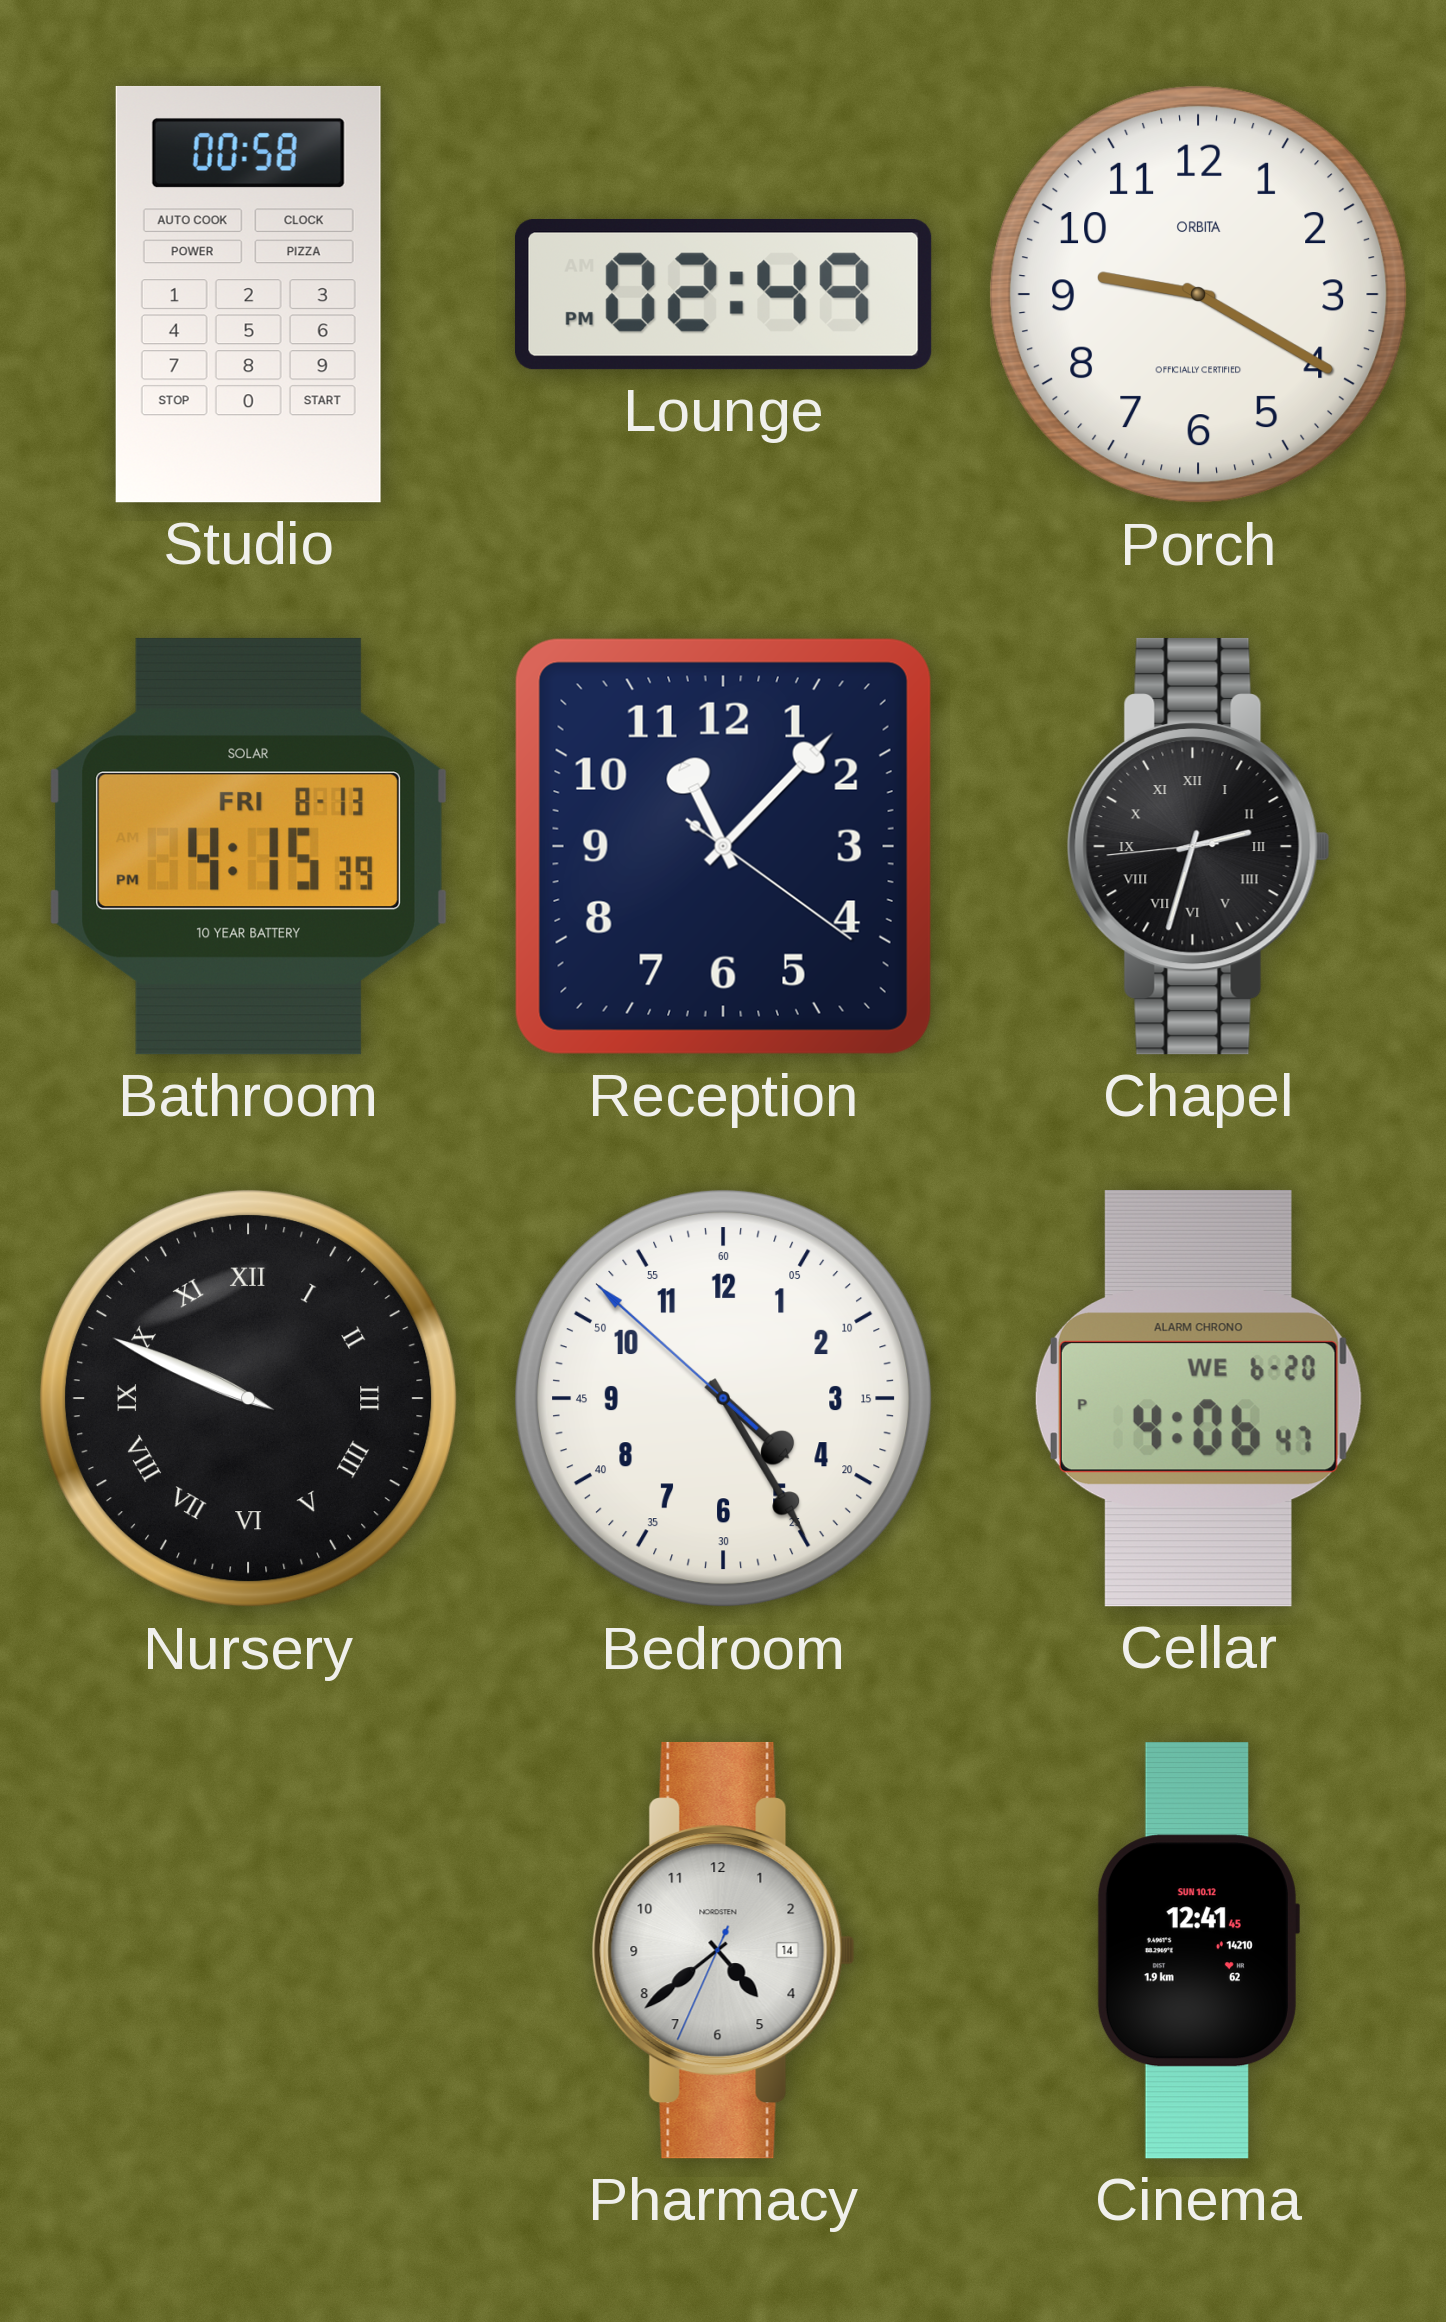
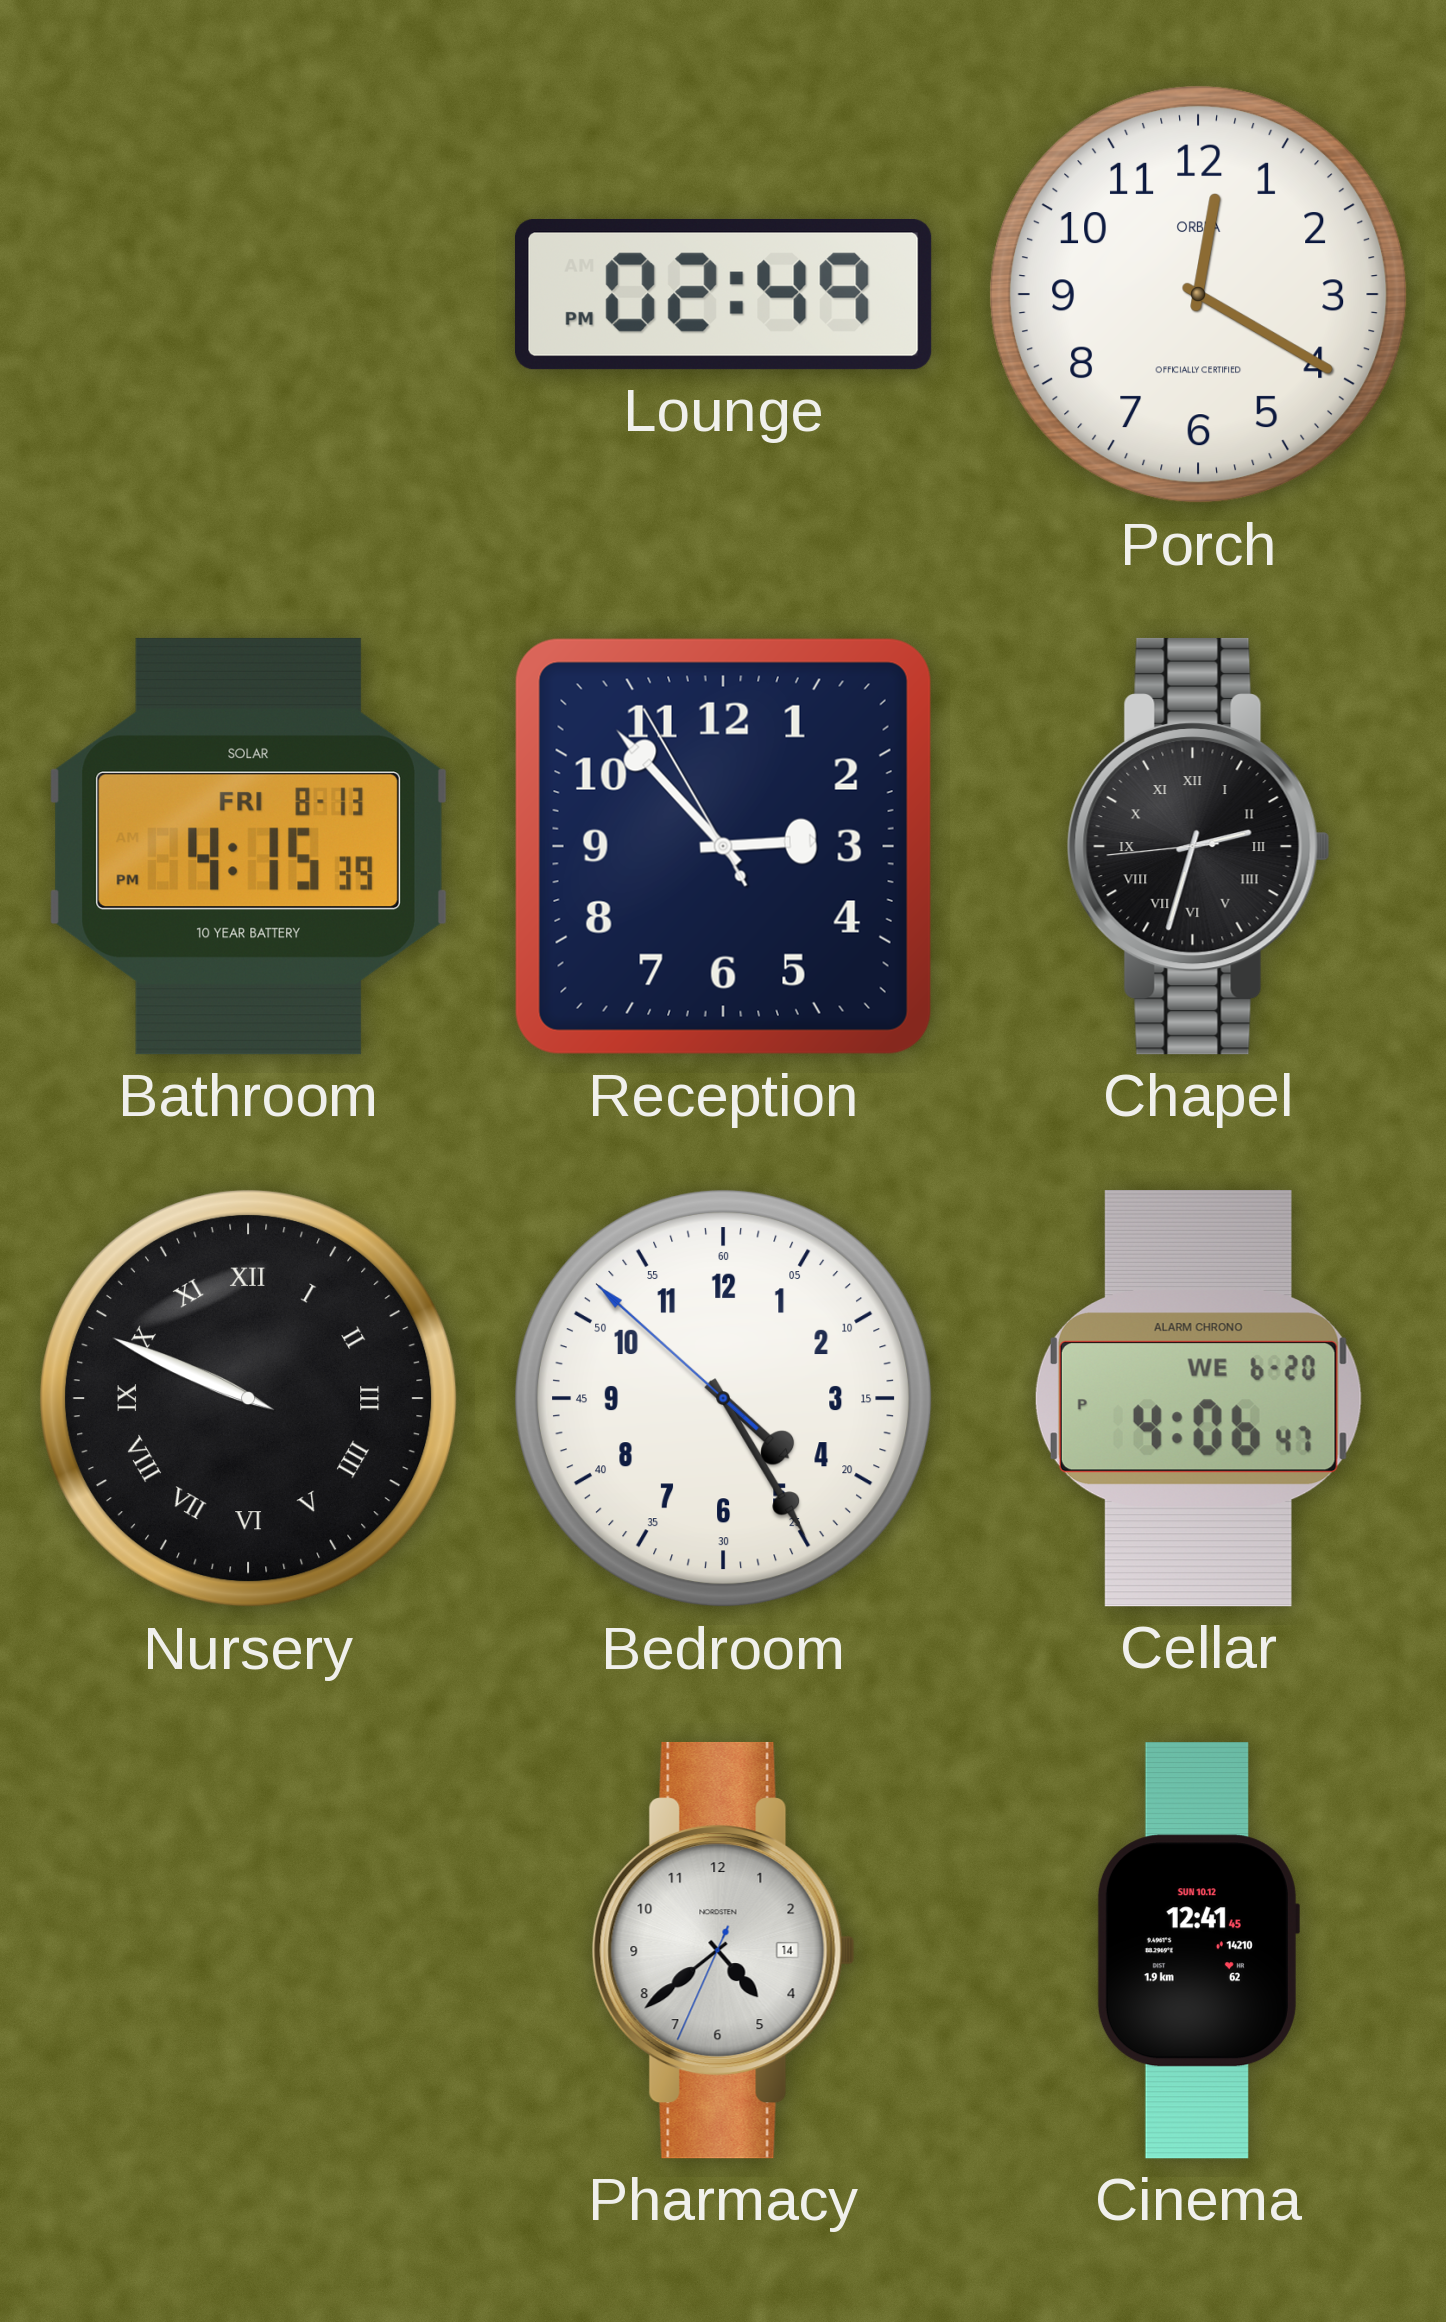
Studio: 00:58 -> none (248, 294)
Porch: 9:20 -> 12:20 (1199, 295)
Reception: 11:07 -> 2:52 (723, 846)
